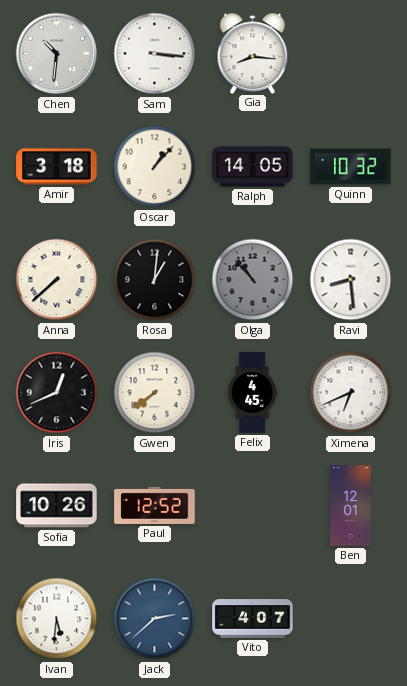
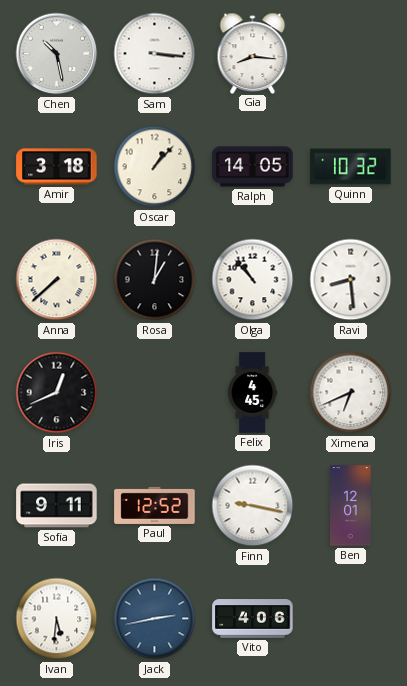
Chen: 10:31 -> 10:28 (57, 54)
Olga dial: grey -> white (253, 280)
Gwen: 7:39 -> none (155, 393)
Sofia: 10:26 -> 9:11 (57, 506)
Finn: none -> 9:17 (253, 506)
Jack: 2:38 -> 2:43 (155, 619)
Vito: 4:07 -> 4:06 (253, 619)
